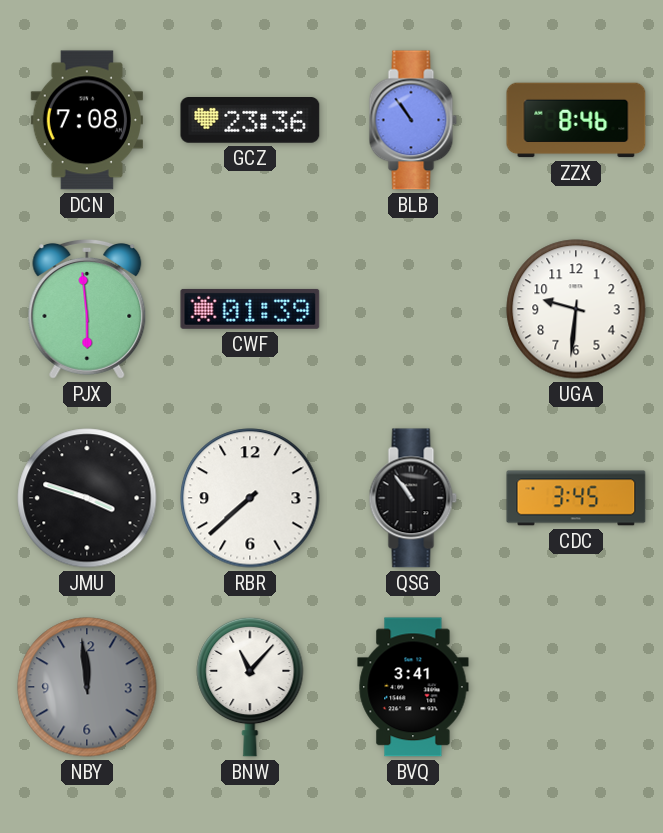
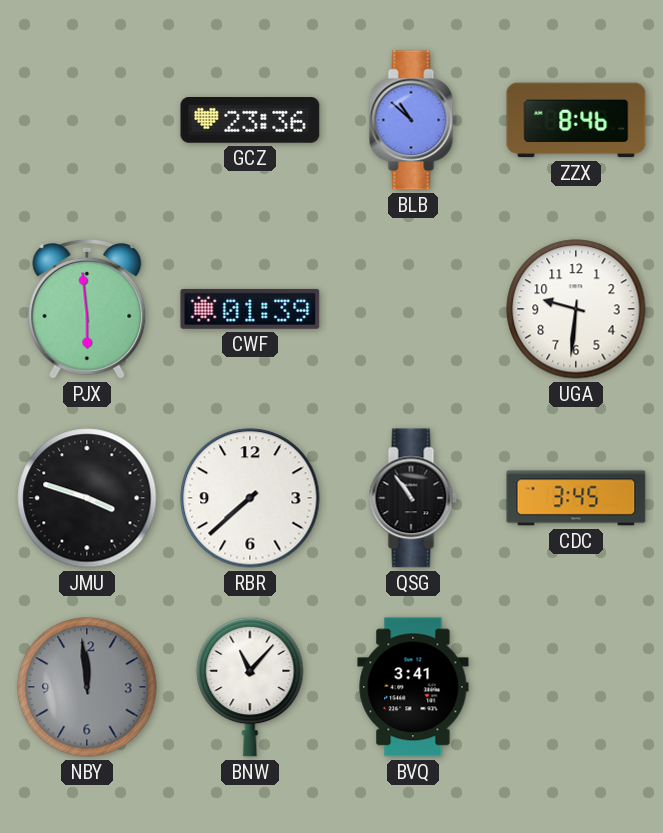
DCN: 7:08 -> none (87, 120)
BLB: 10:54 -> 10:52 (413, 120)
